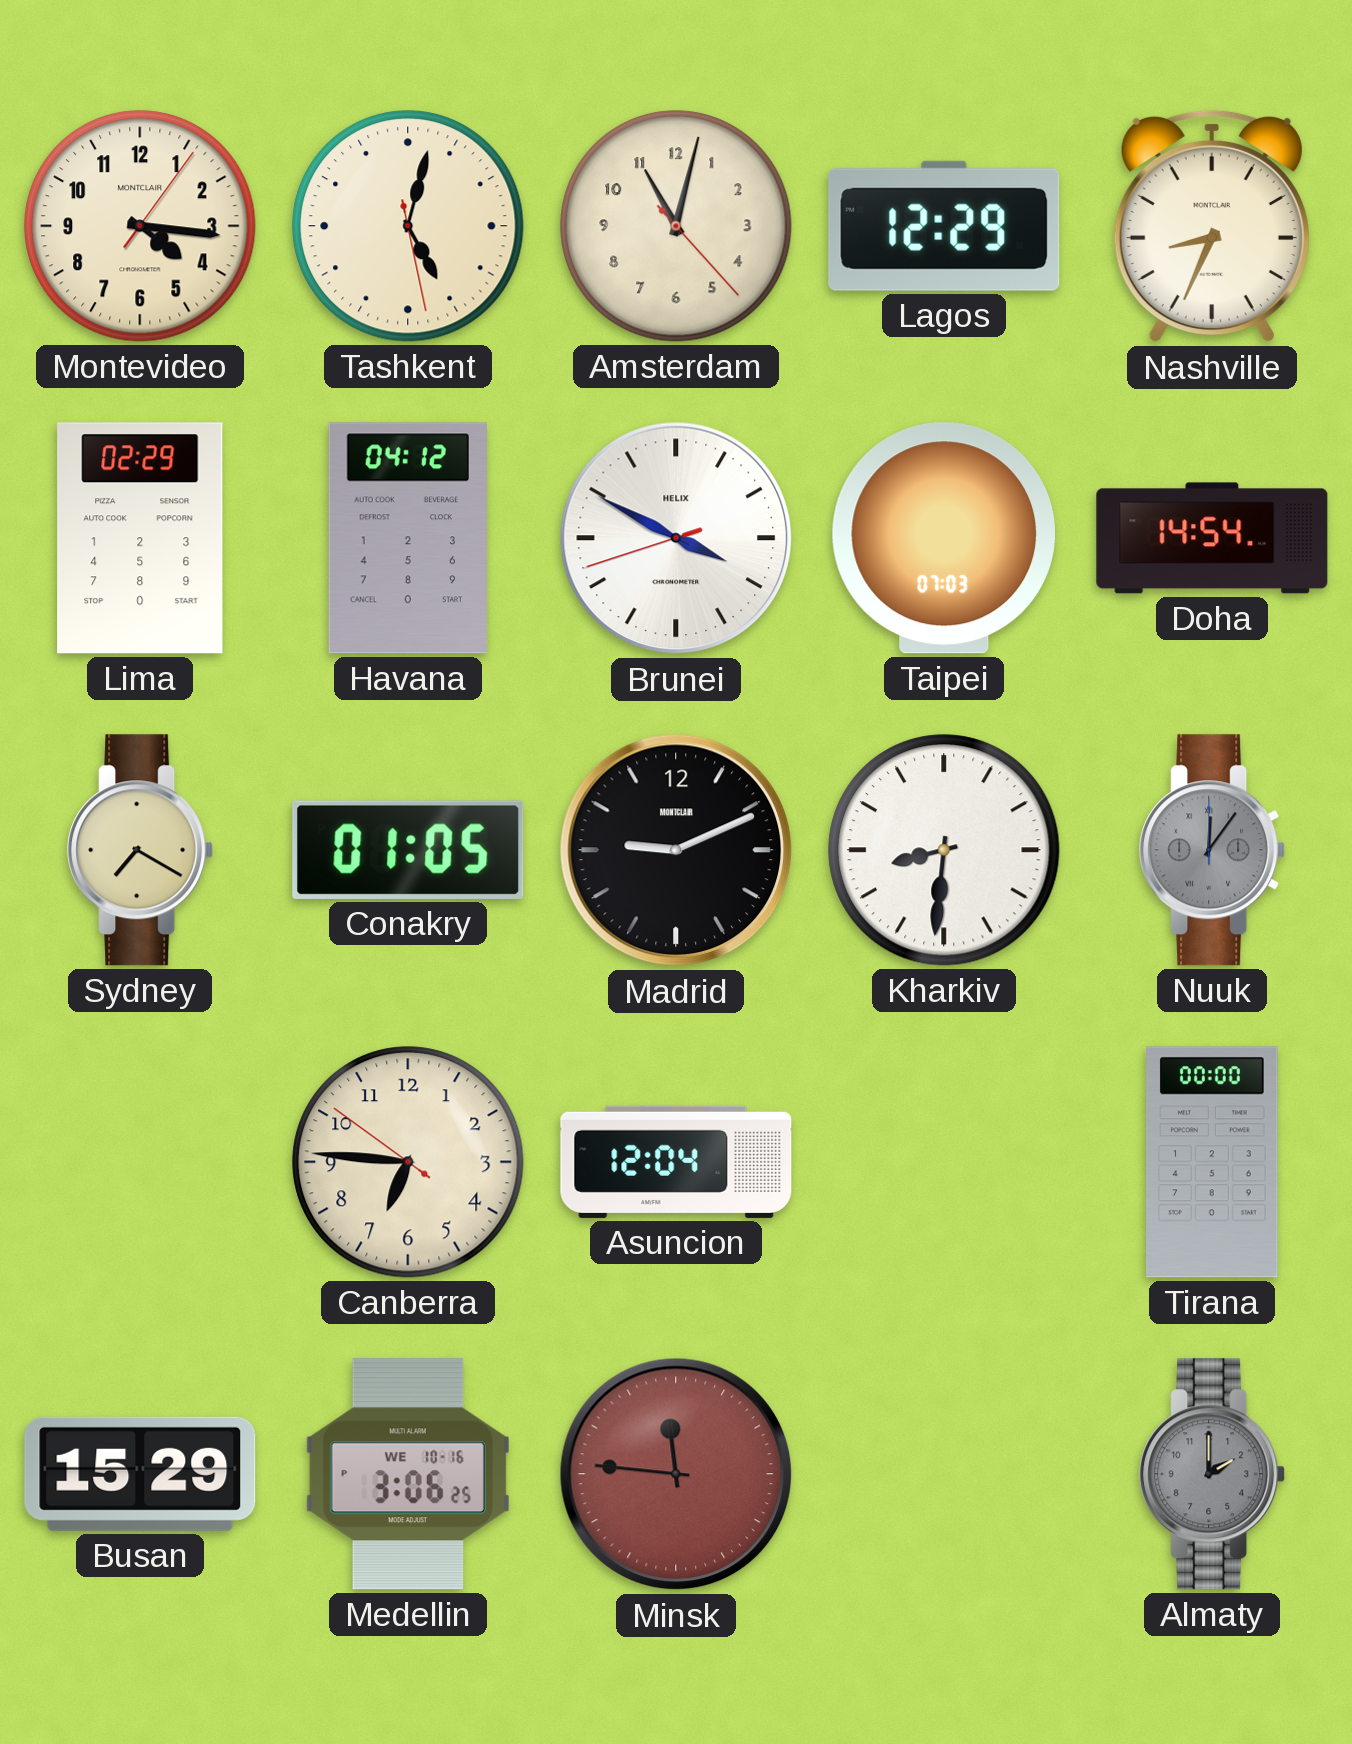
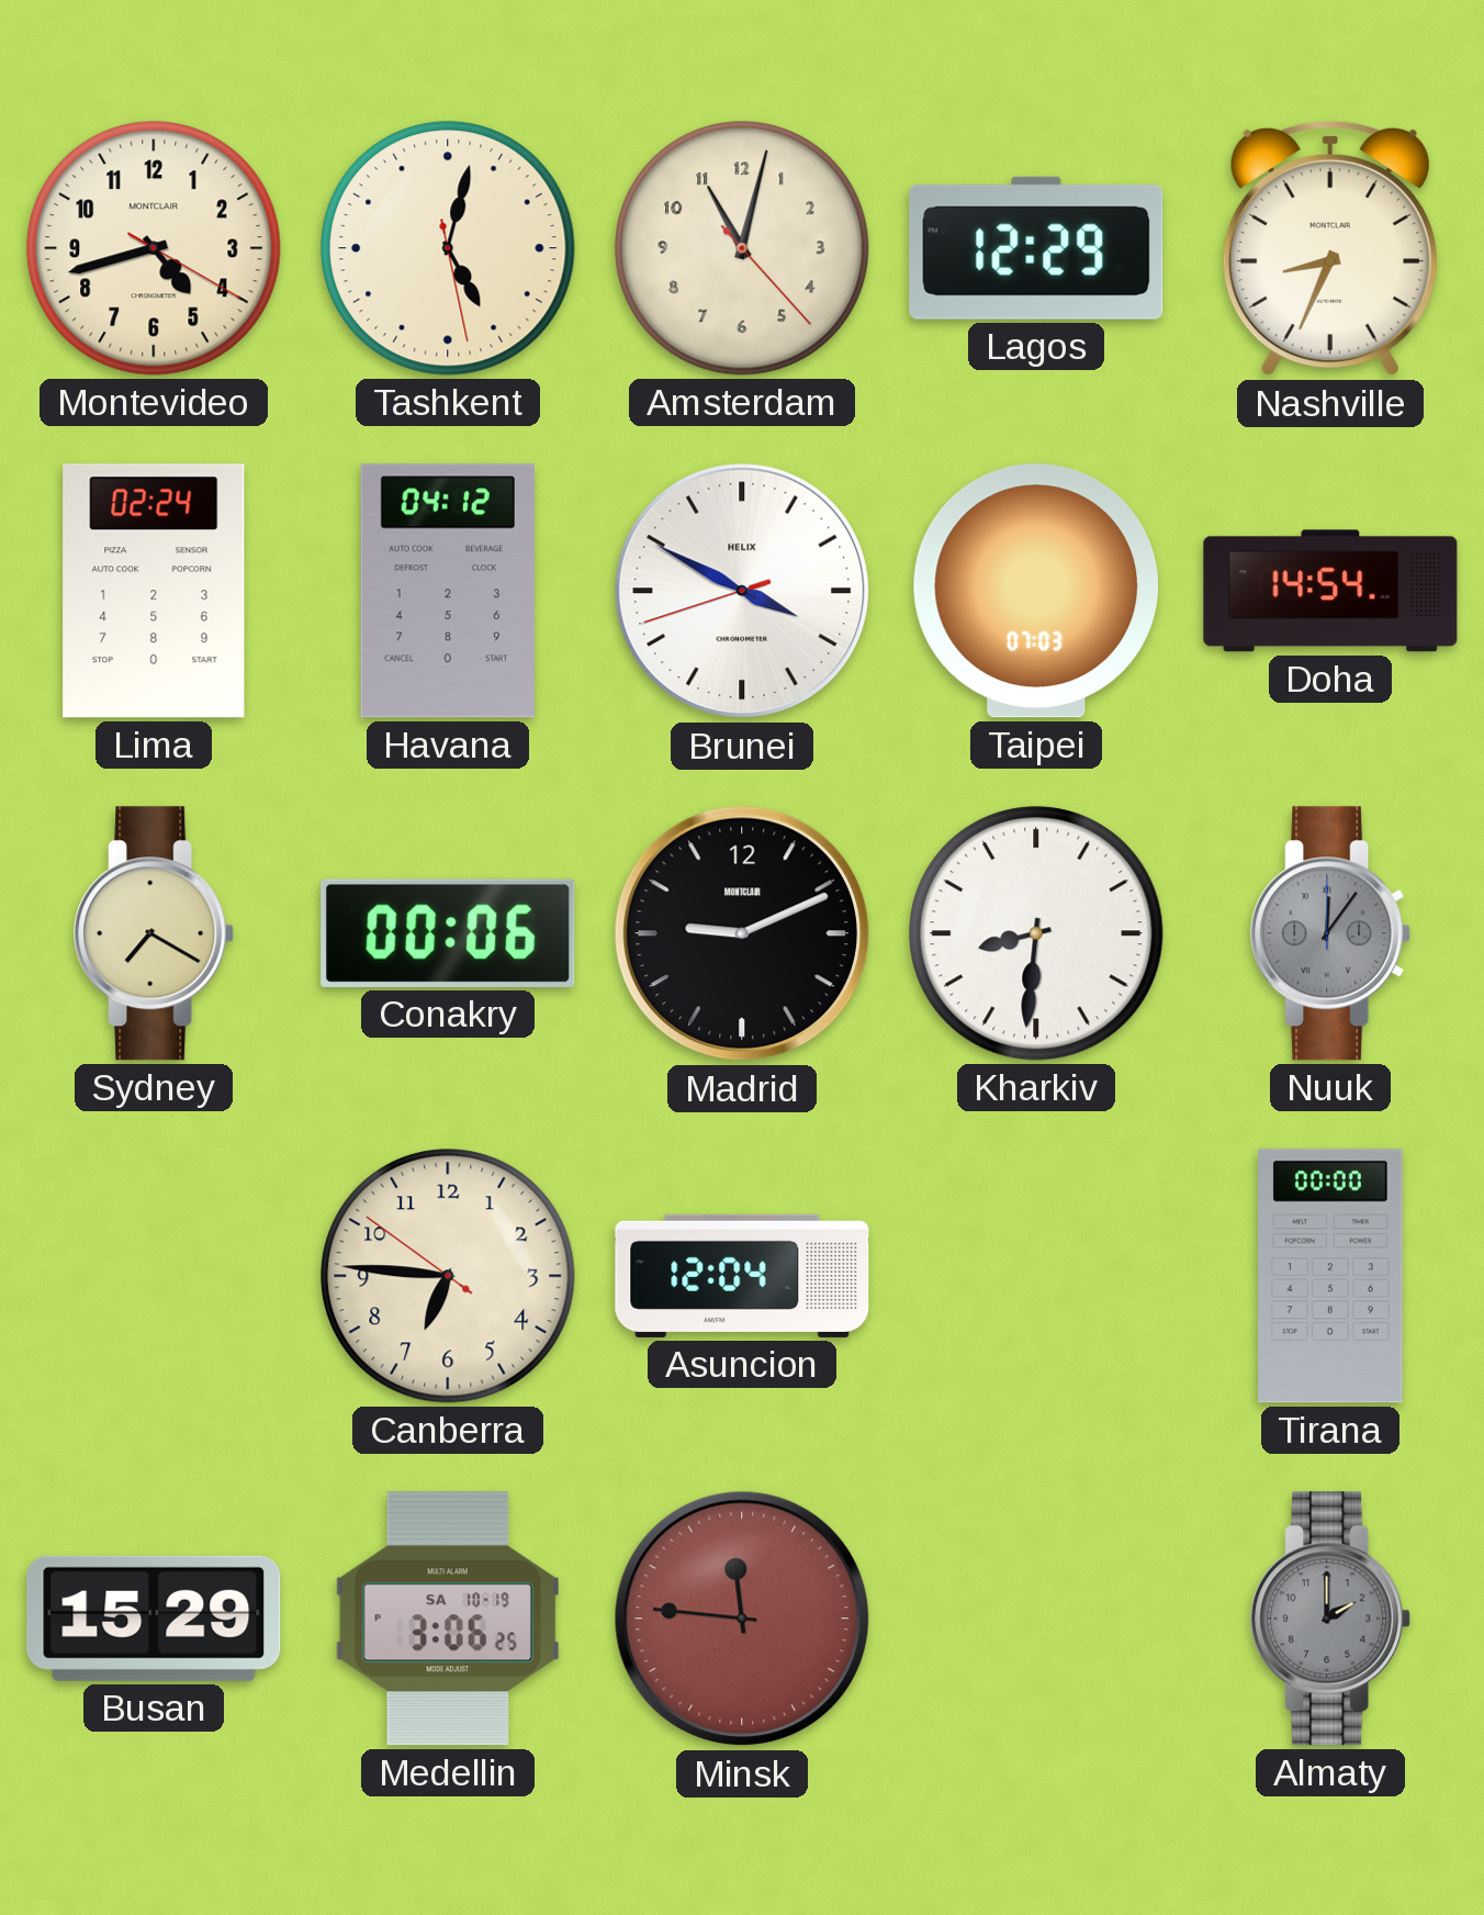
Montevideo: 4:16 -> 4:42 (154, 248)
Lima: 02:29 -> 02:24 (154, 591)
Conakry: 01:05 -> 00:06 (448, 933)
Medellin date: WE 10-16 -> SA 10-19 (448, 1619)
